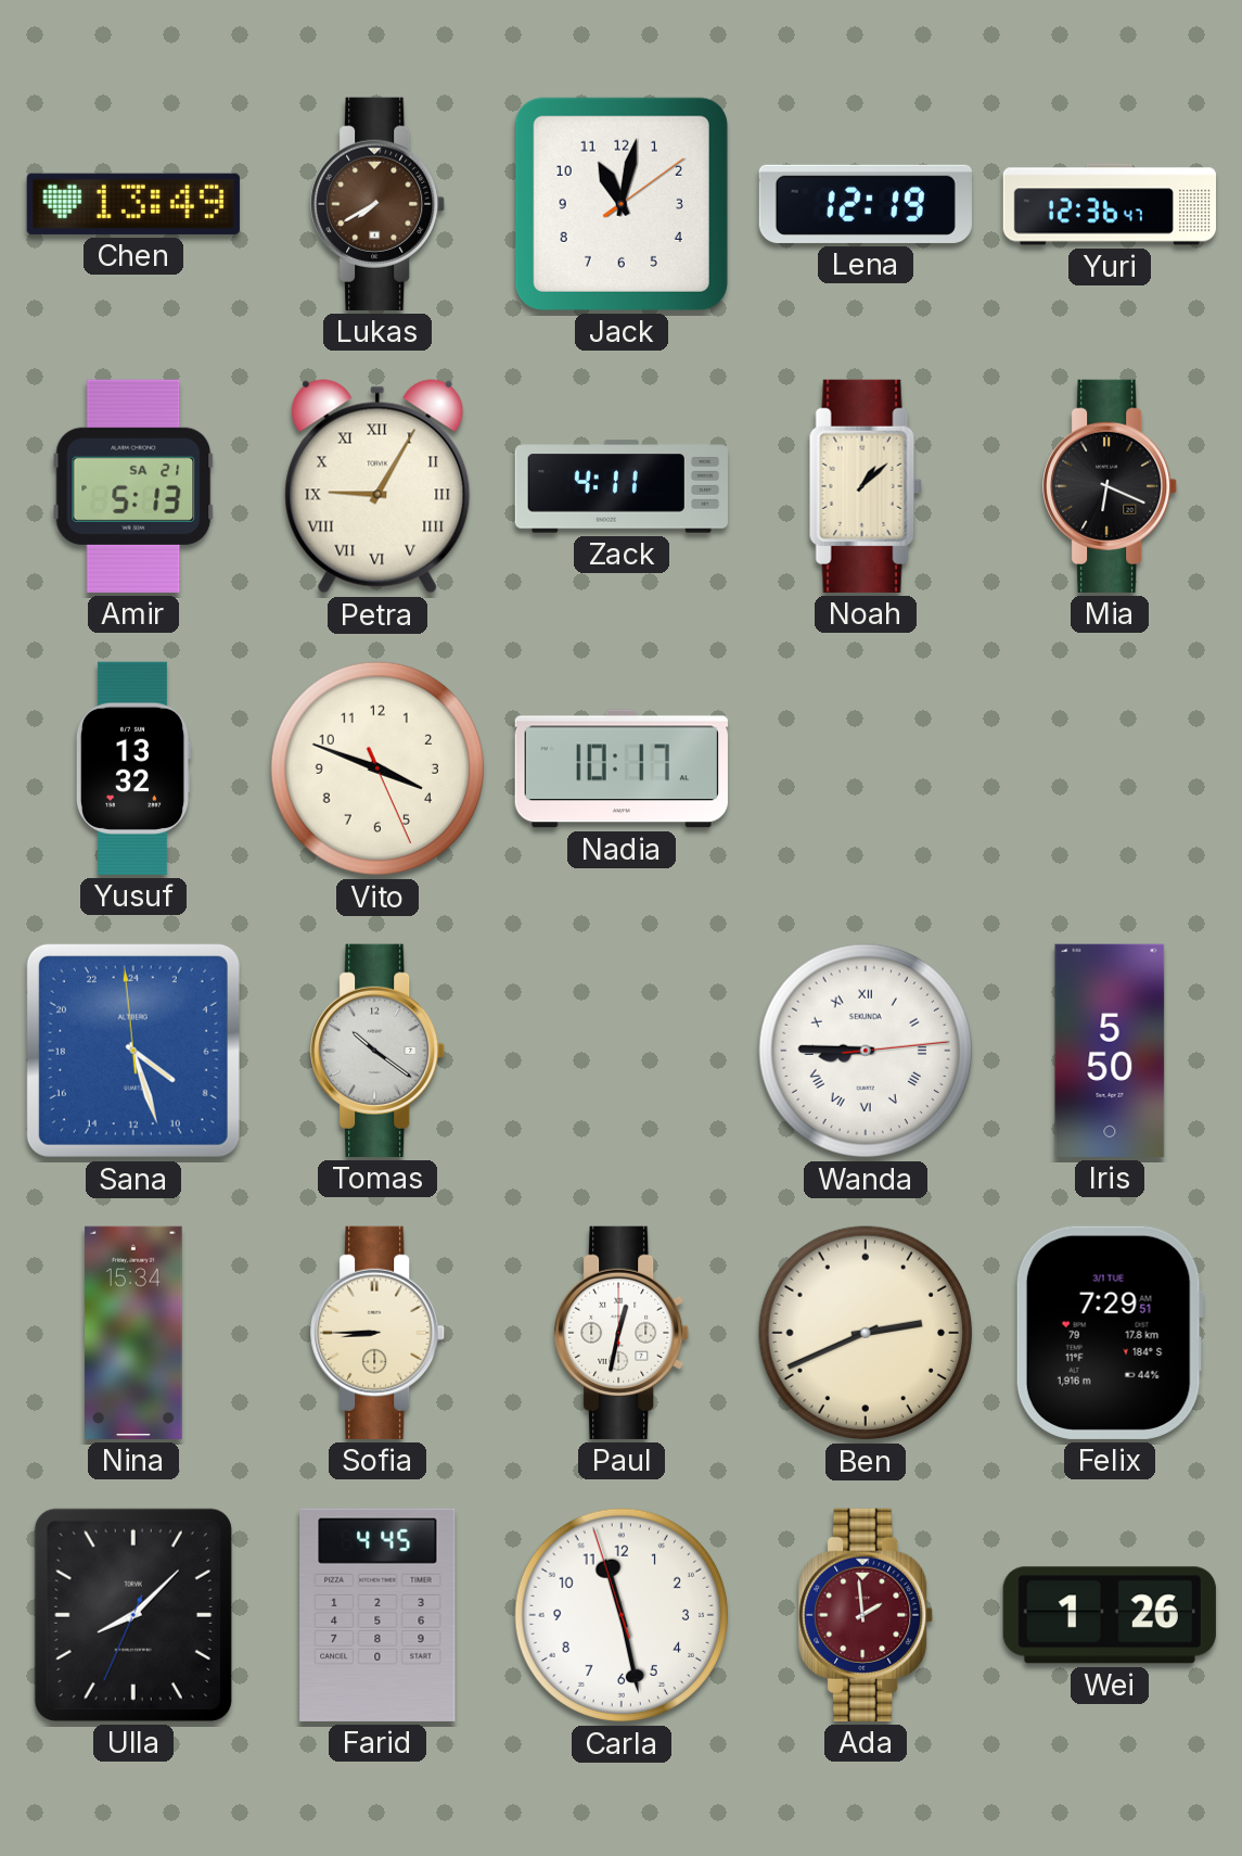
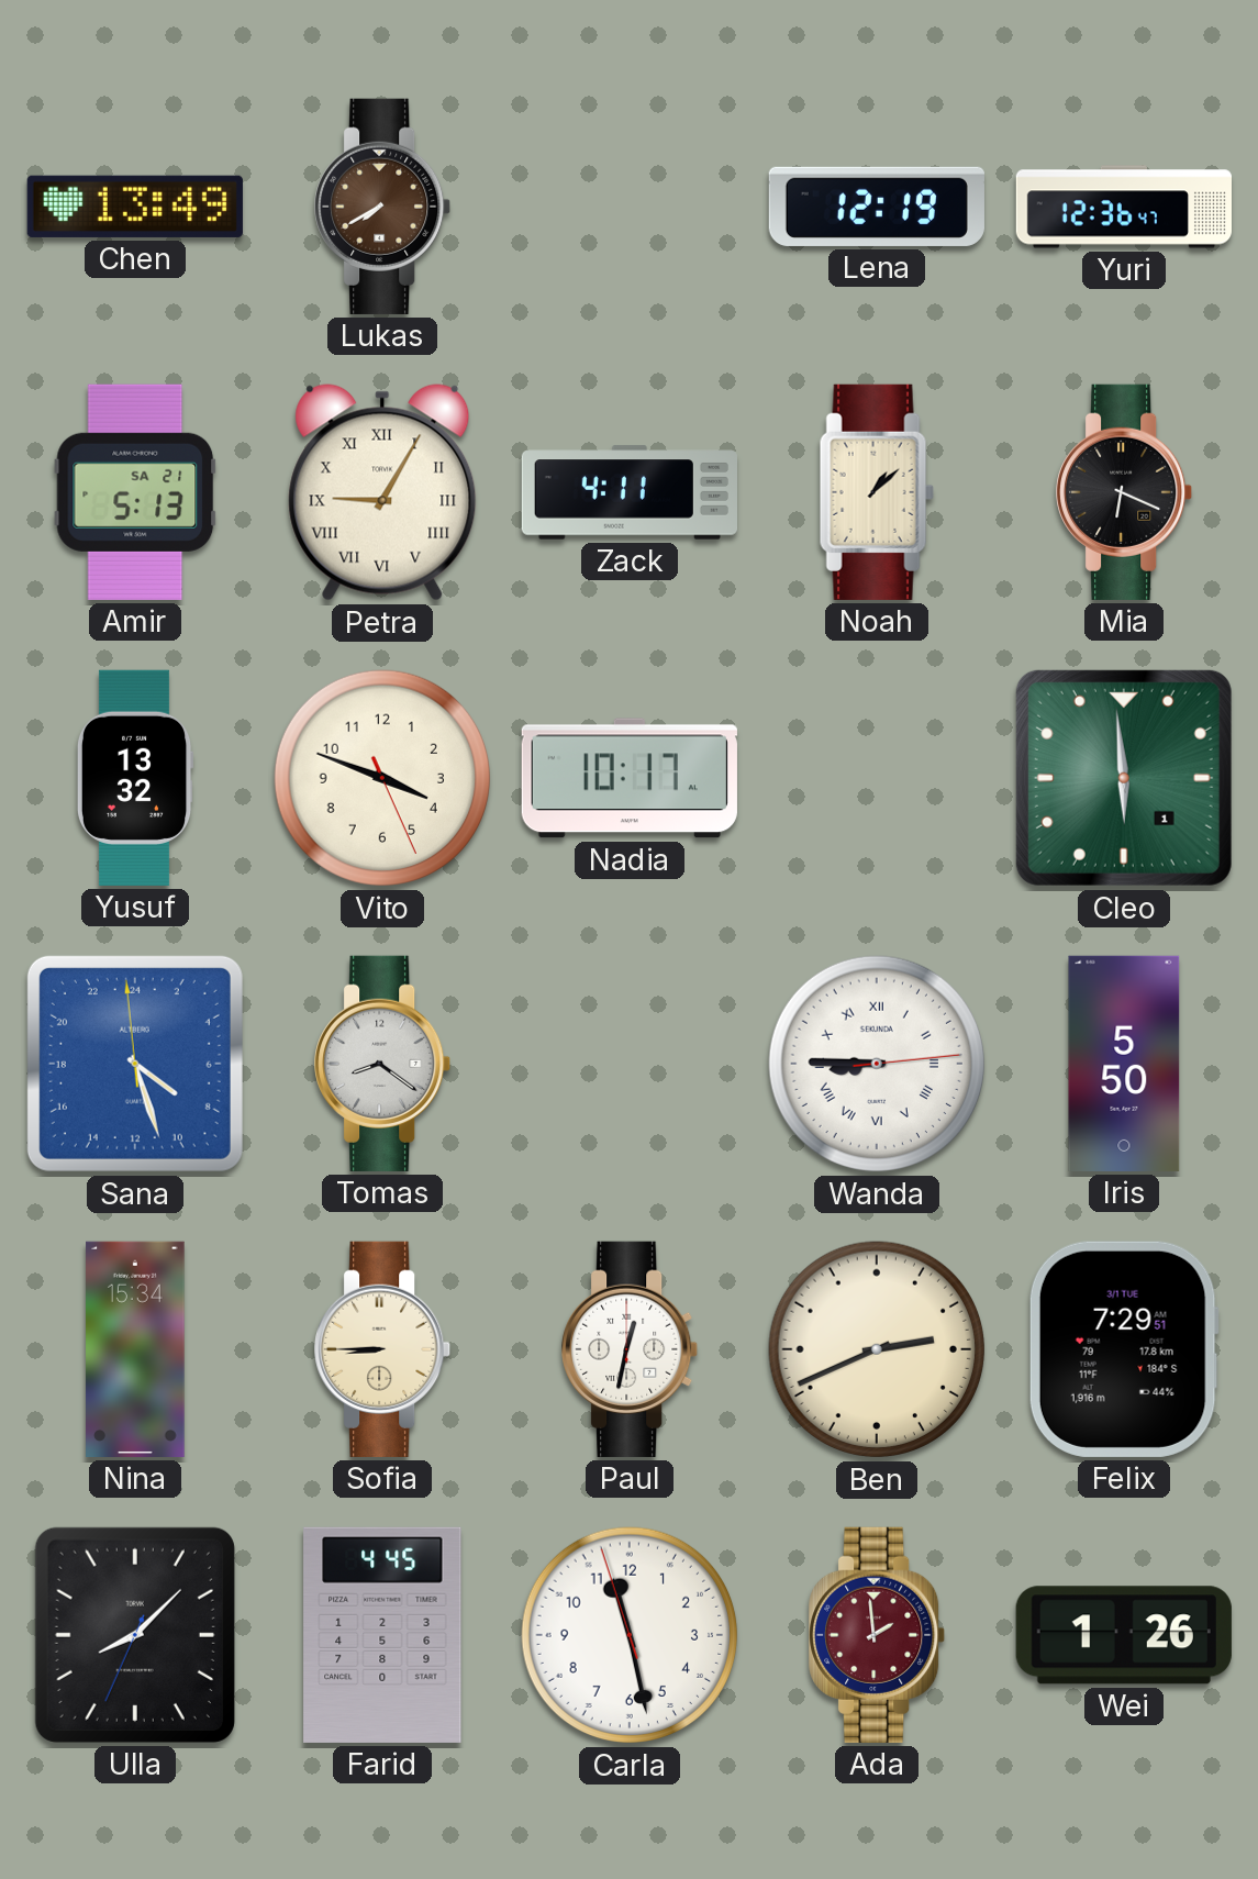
Jack: 11:02 -> none (622, 204)
Cleo: none -> 5:59 (1124, 778)
Tomas: 10:21 -> 8:21 (383, 1064)
